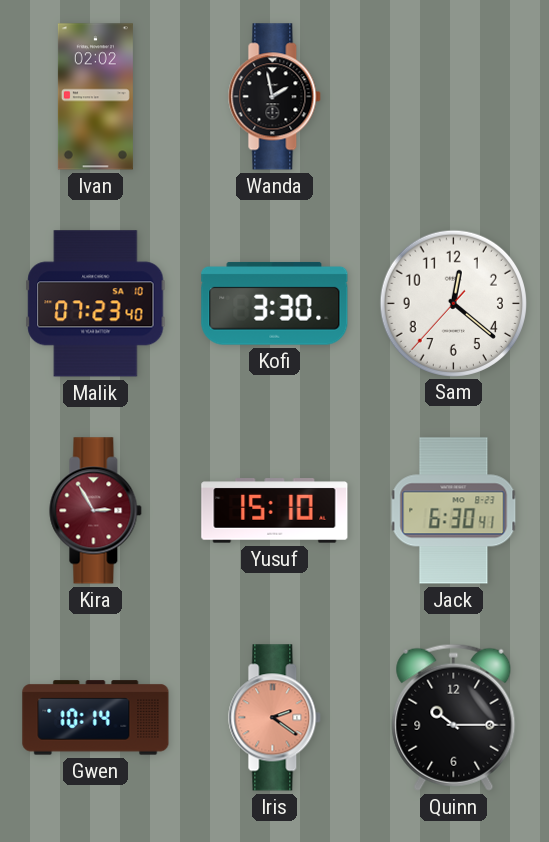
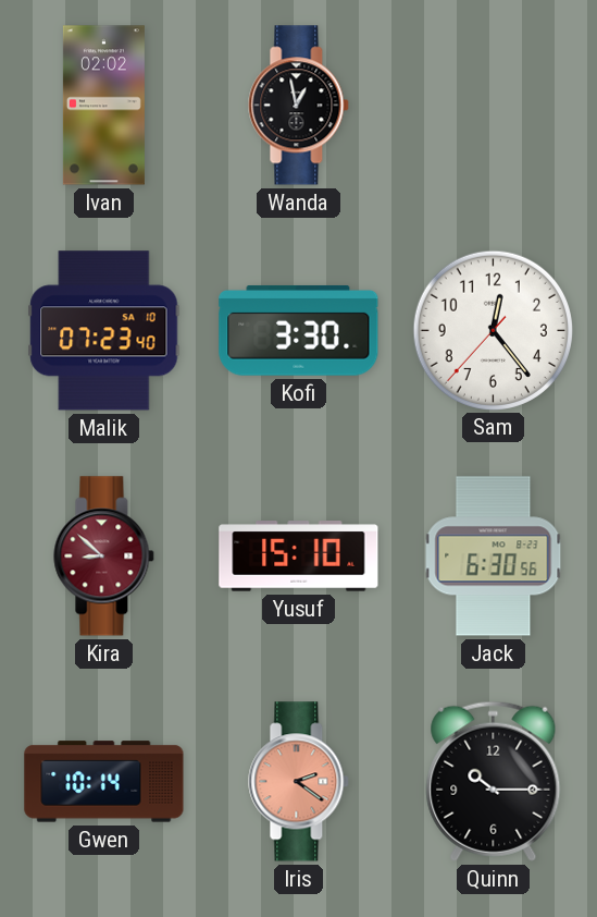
Wanda: 1:58 -> 12:58 (299, 106)
Sam: 12:21 -> 12:23 (493, 330)
Kira: 2:55 -> 8:52 (104, 557)
Jack: 6:30:41 -> 6:30:56 (494, 557)
